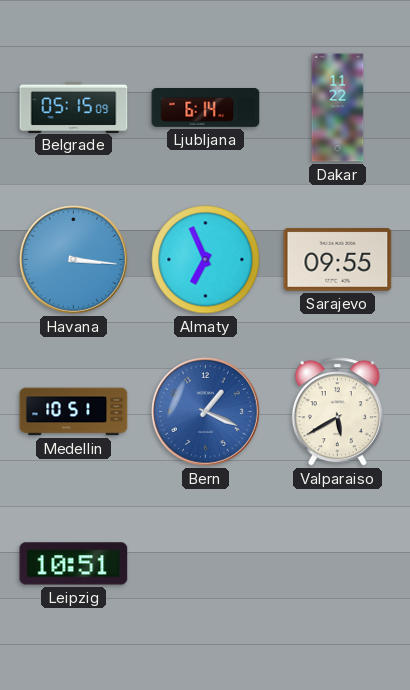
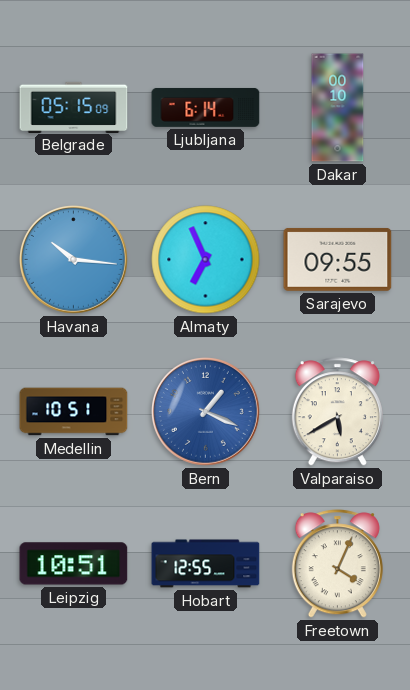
Dakar: 11:22 -> 00:10 (338, 108)
Havana: 3:16 -> 10:16 (73, 259)
Hobart: none -> 12:55 (206, 564)
Freetown: none -> 4:04 (337, 564)
